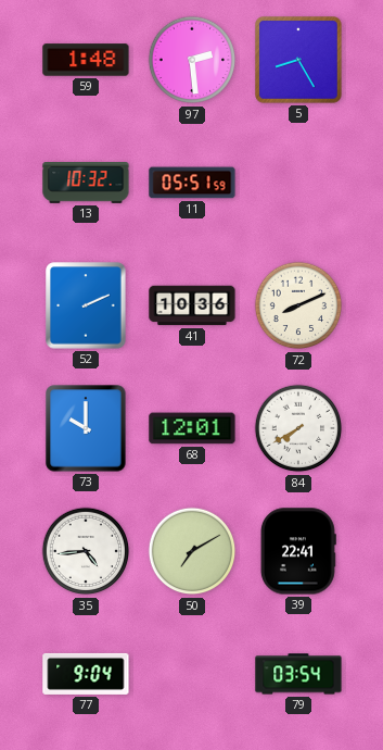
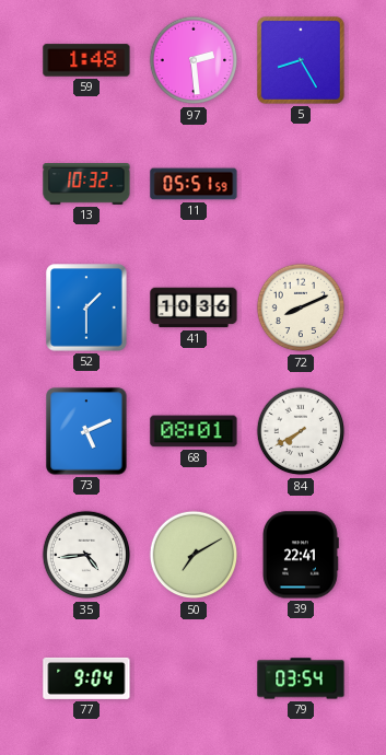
52: 2:11 -> 1:30 (86, 307)
73: 10:00 -> 5:11 (86, 431)
68: 12:01 -> 08:01 (194, 431)
